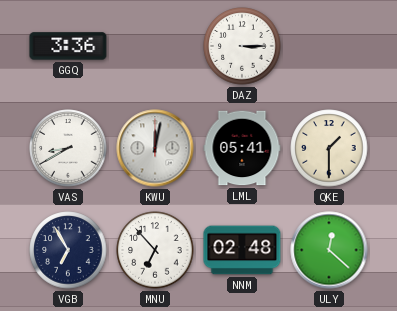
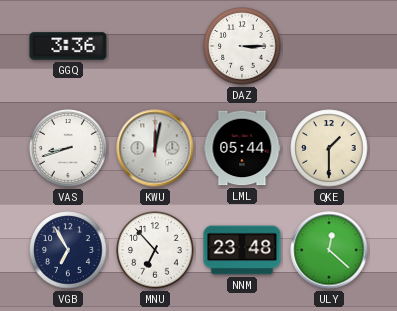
VAS: 8:40 -> 8:42 (68, 148)
LML: 05:41 -> 05:44 (242, 148)
NNM: 02:48 -> 23:48 (242, 250)
